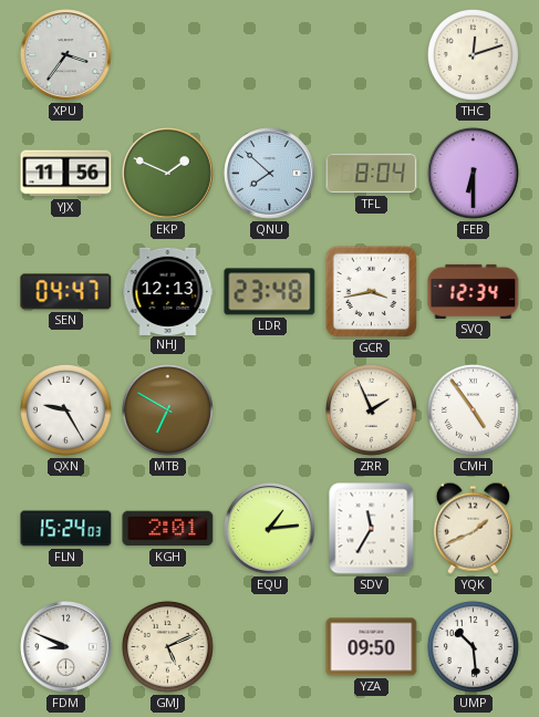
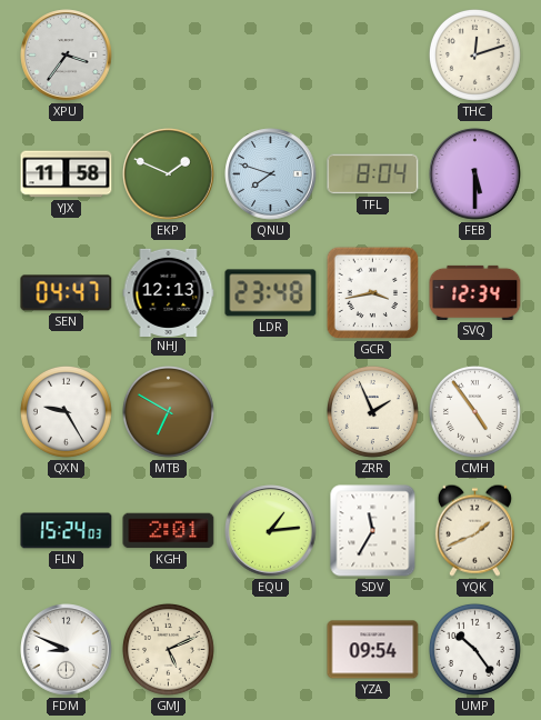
YJX: 11:56 -> 11:58 (67, 174)
QNU: 7:52 -> 7:48 (271, 174)
FEB: 6:30 -> 5:30 (475, 174)
YZA: 09:50 -> 09:54 (373, 650)
UMP: 10:29 -> 10:24 (474, 649)
